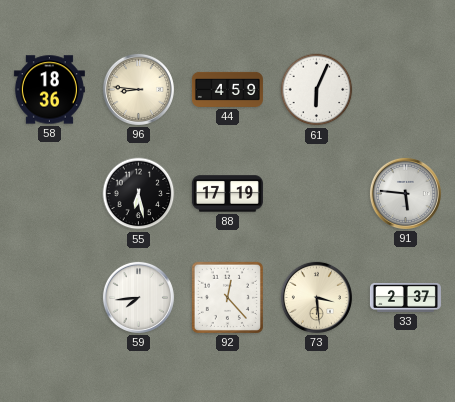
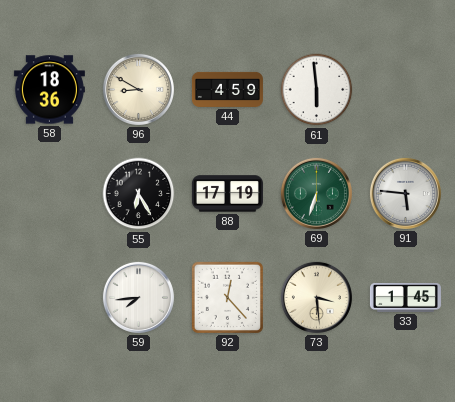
96: 8:46 -> 8:50 (138, 89)
61: 6:04 -> 5:59 (317, 90)
55: 6:28 -> 6:25 (139, 194)
69: none -> 6:33 (316, 193)
33: 2:37 -> 1:45 (405, 298)
